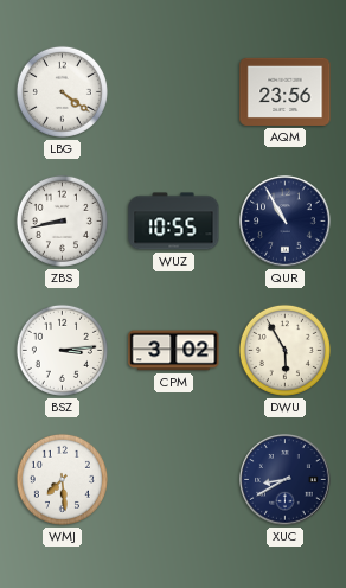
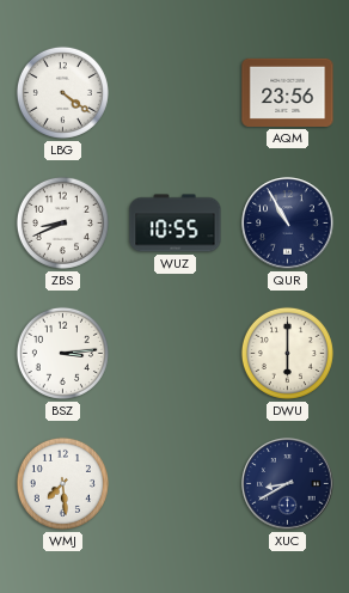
ZBS: 8:43 -> 8:41 (62, 222)
CPM: 3:02 -> none (174, 351)
DWU: 5:55 -> 6:00 (287, 353)
